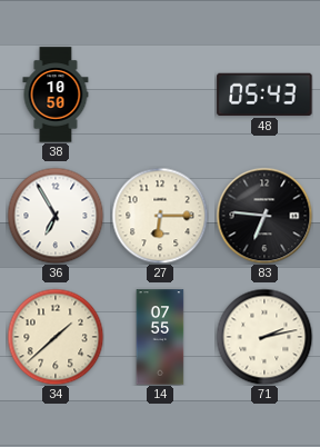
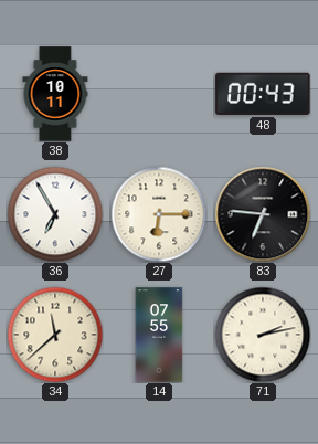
38: 10:50 -> 10:11 (55, 94)
48: 05:43 -> 00:43 (263, 94)
34: 1:38 -> 11:38 (55, 335)
